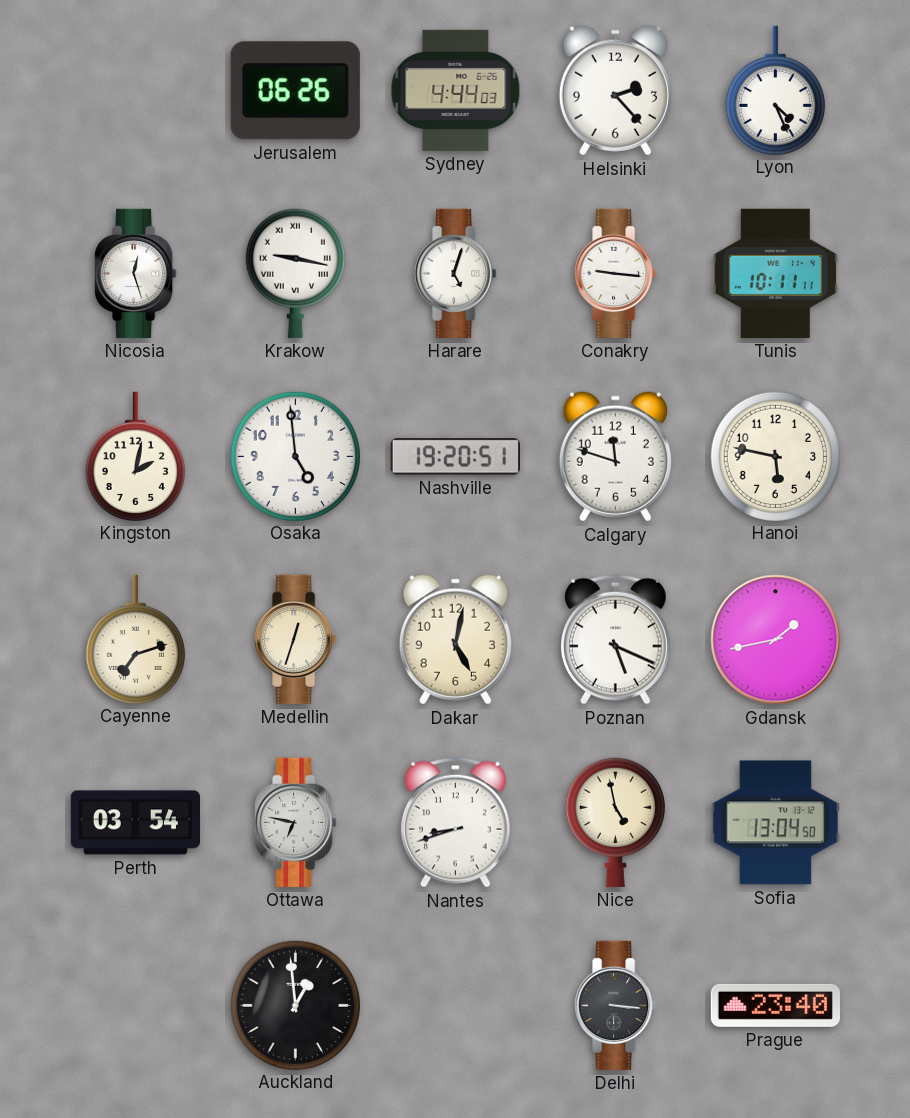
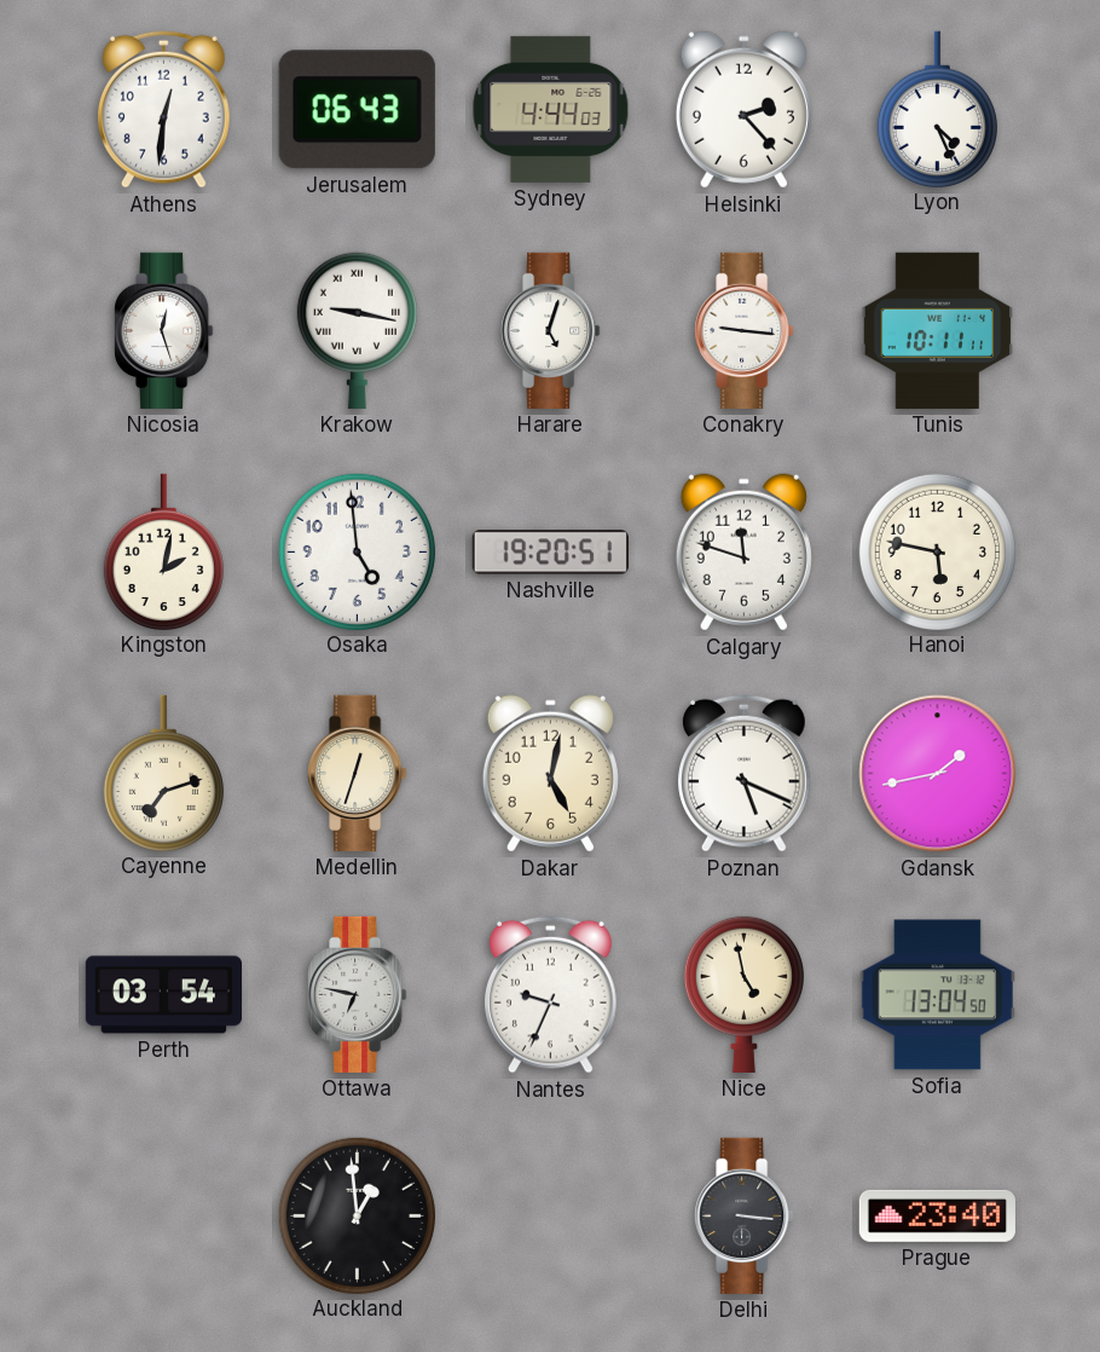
Athens: none -> 12:31 (164, 109)
Jerusalem: 06:26 -> 06:43 (357, 110)
Nantes: 8:42 -> 9:34 (551, 994)
